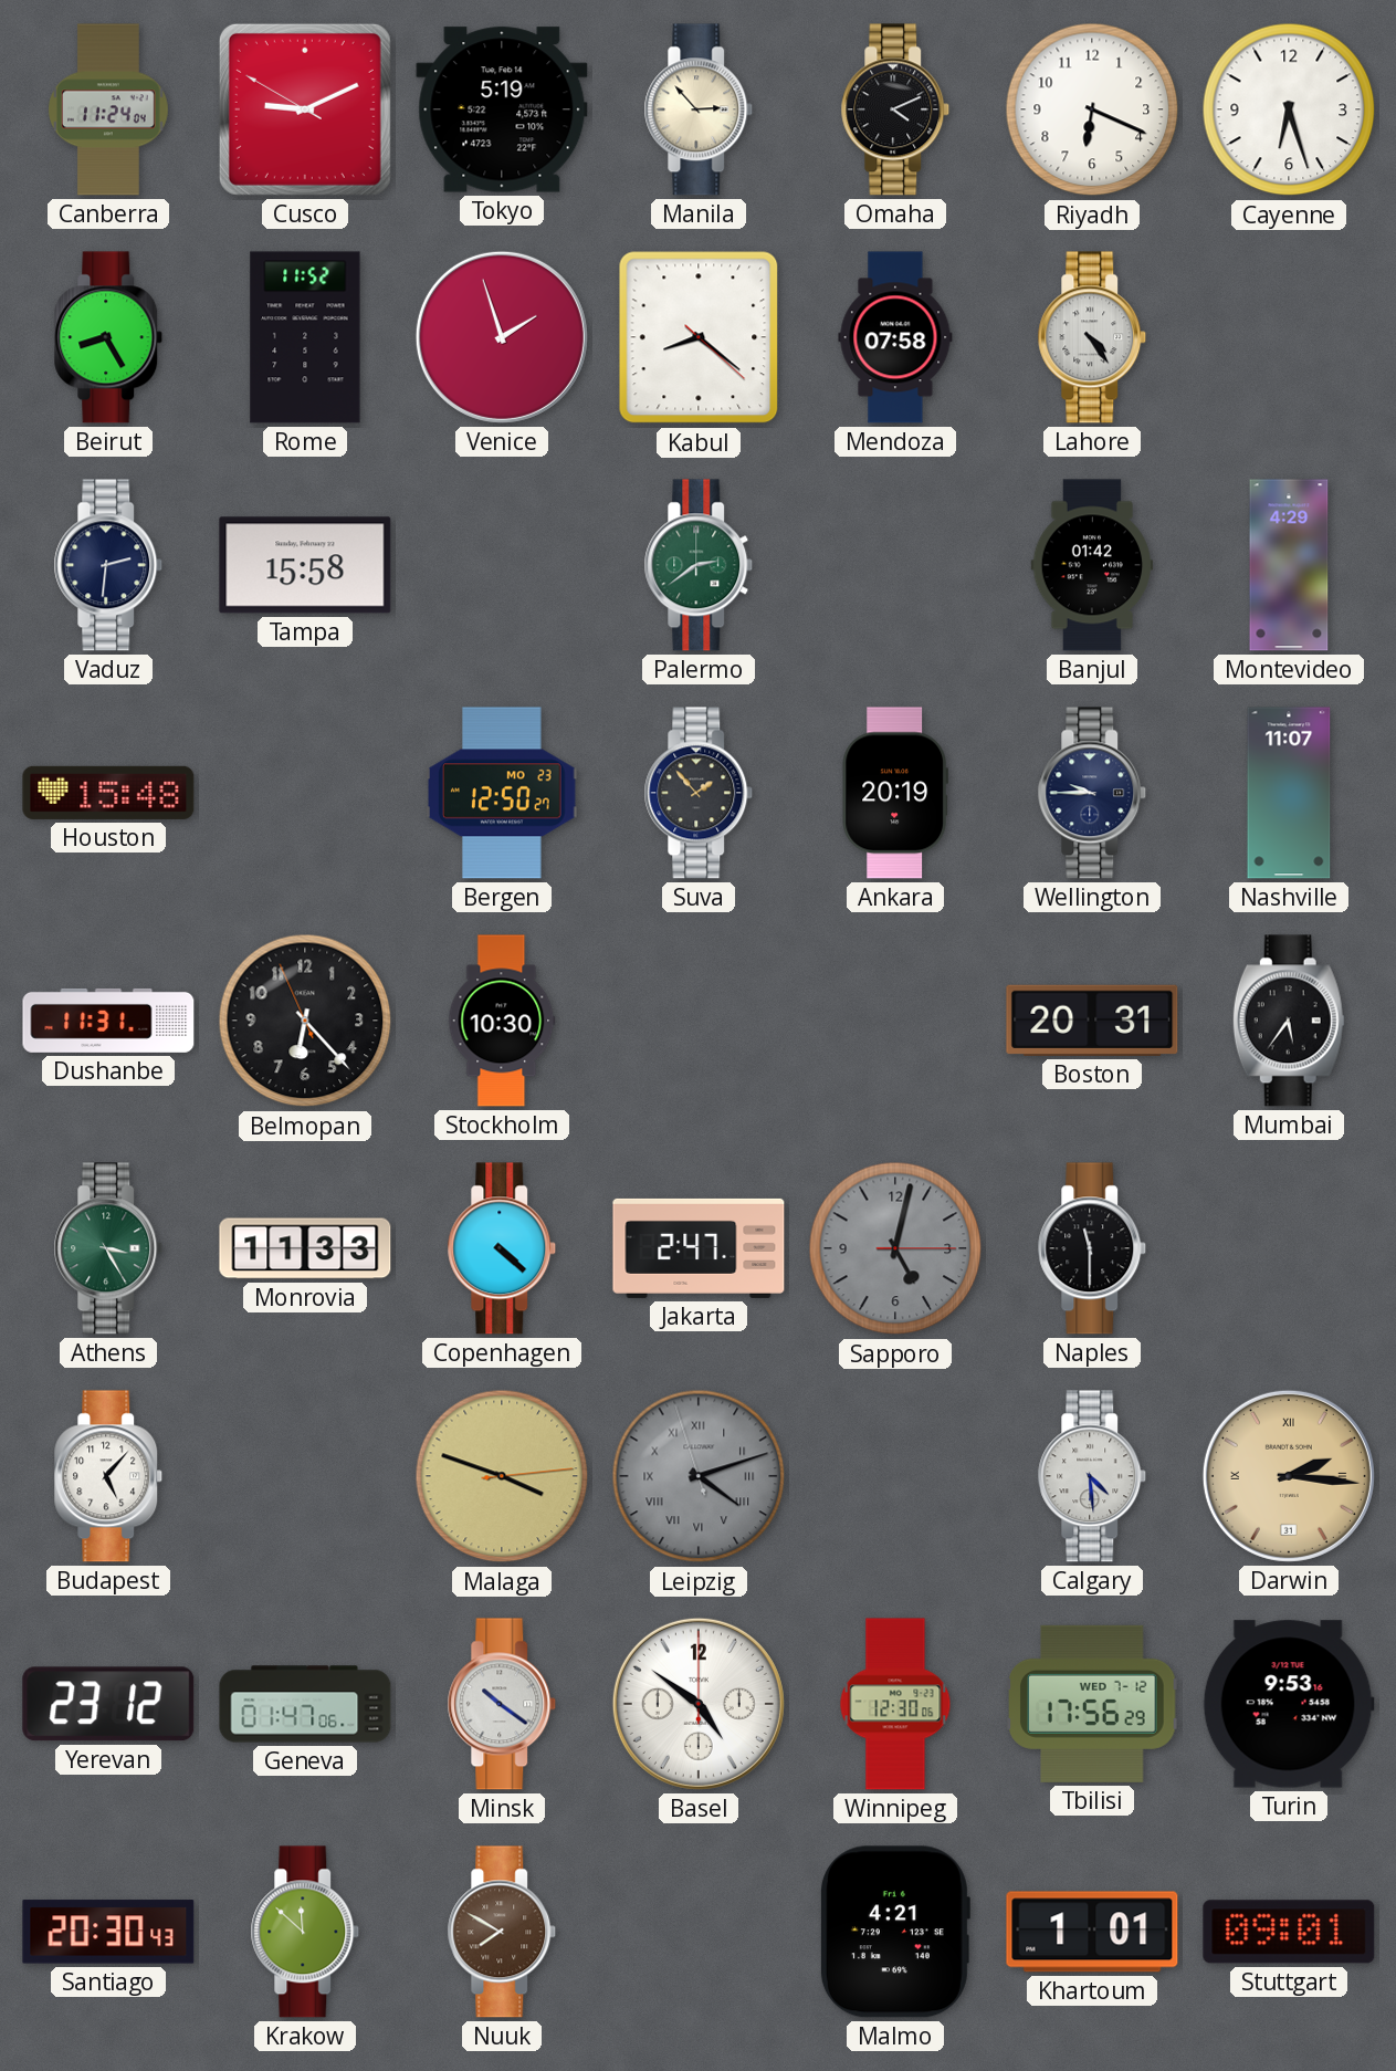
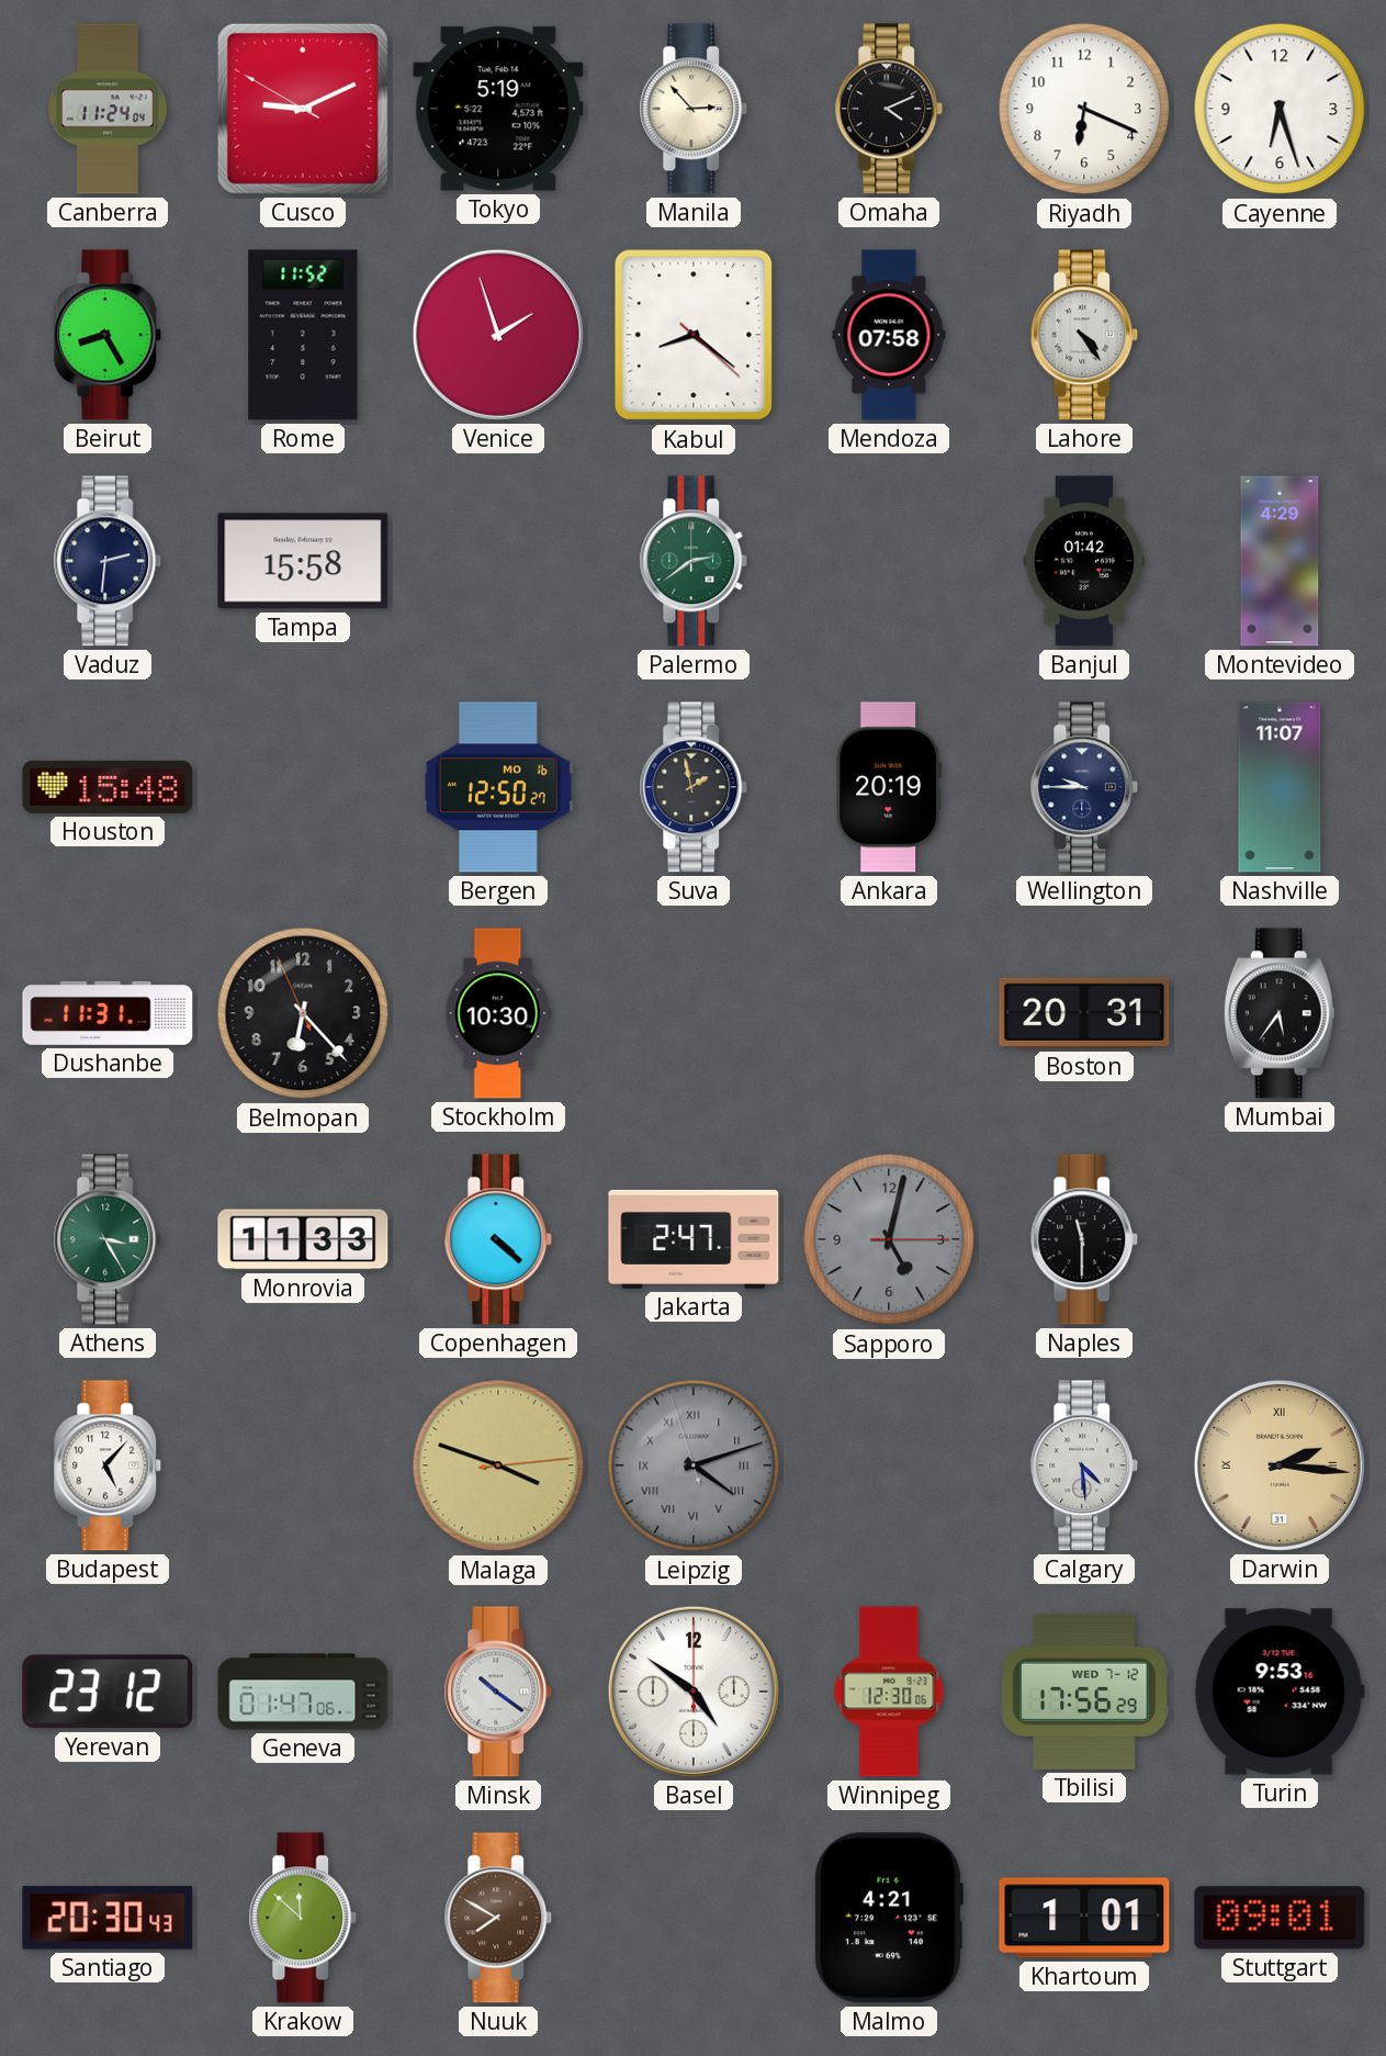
Bergen date: MO 23 -> MO 16 (498, 787)
Suva: 1:53 -> 1:58 (694, 787)
